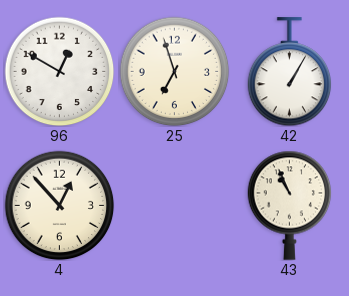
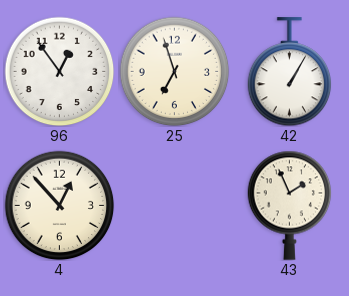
96: 12:50 -> 12:54 (59, 71)
43: 10:56 -> 1:56 (290, 205)
